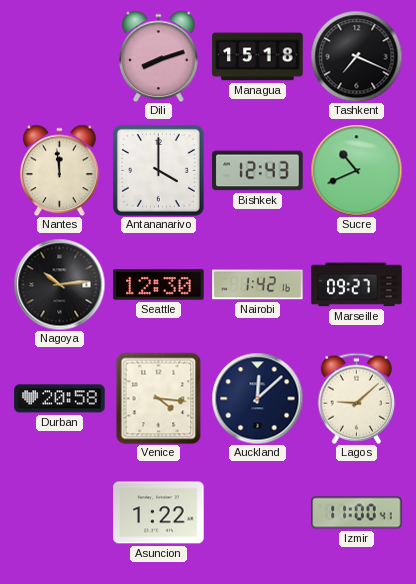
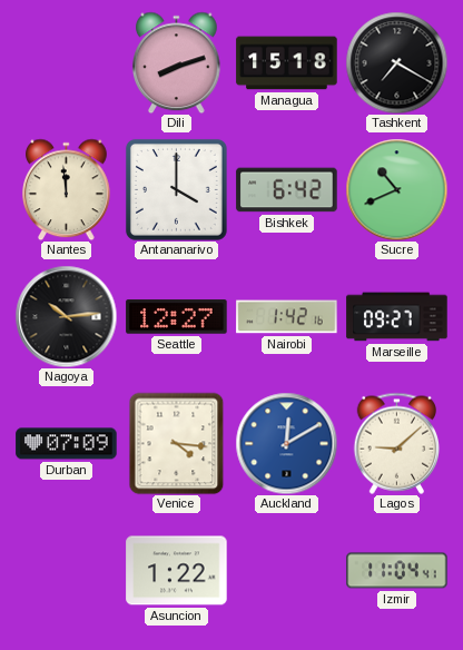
Tashkent: 7:19 -> 7:20 (396, 62)
Bishkek: 12:43 -> 6:42 (287, 190)
Seattle: 12:30 -> 12:27 (177, 317)
Durban: 20:58 -> 07:09 (67, 444)
Auckland: 12:08 -> 12:10 (286, 443)
Auckland dial: navy -> blue (286, 443)
Izmir: 11:00 -> 11:04 (397, 571)
